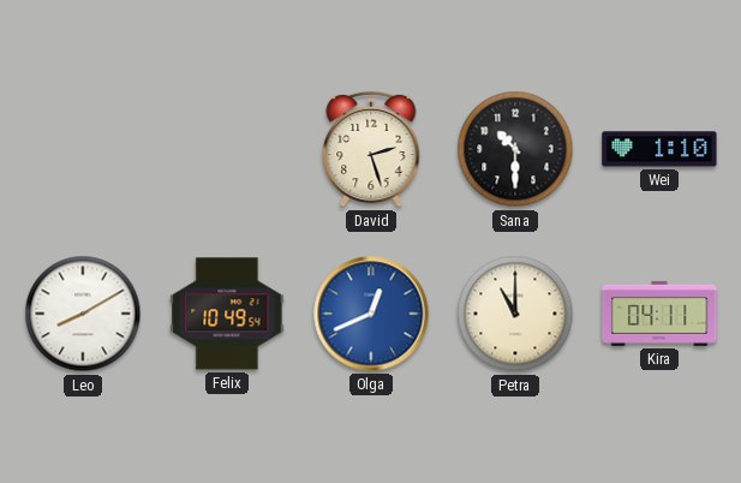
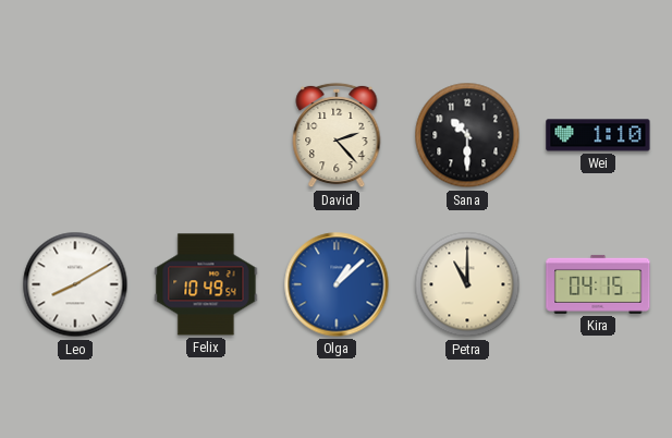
David: 2:27 -> 2:23 (337, 135)
Olga: 12:41 -> 1:08 (337, 284)
Kira: 04:11 -> 04:15 (598, 284)
